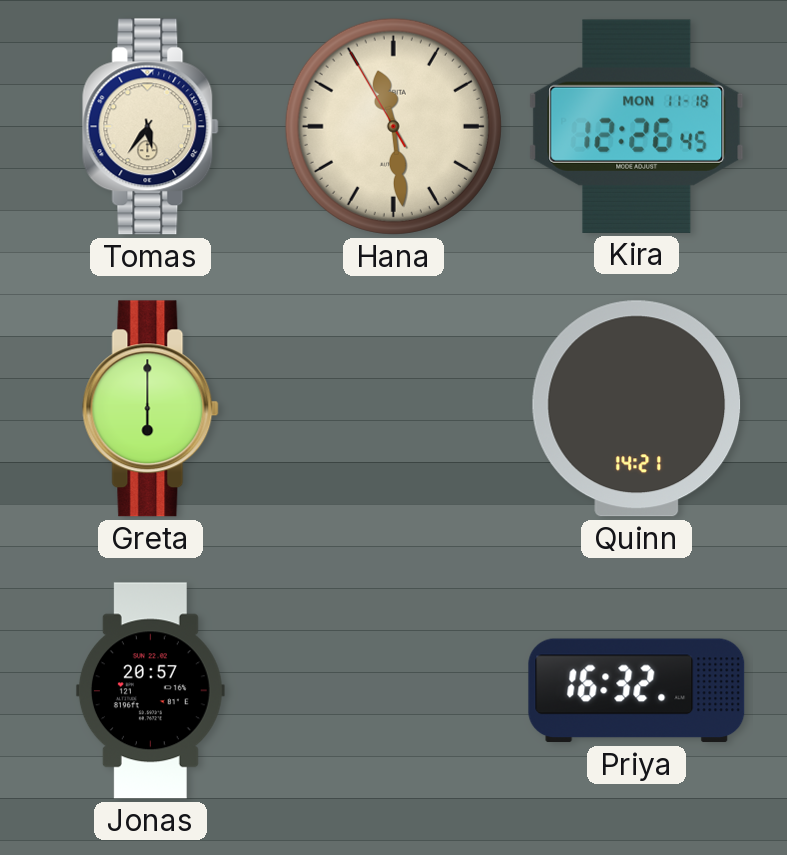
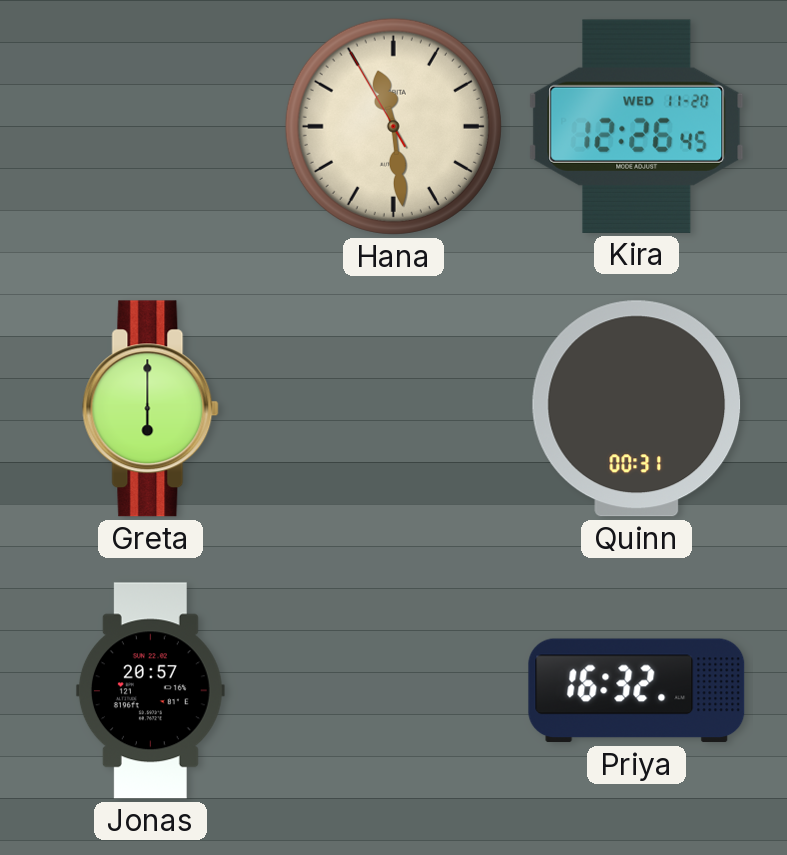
Tomas: 5:36 -> none (151, 127)
Kira date: MON 11-18 -> WED 11-20 (637, 126)
Quinn: 14:21 -> 00:31 (637, 409)
